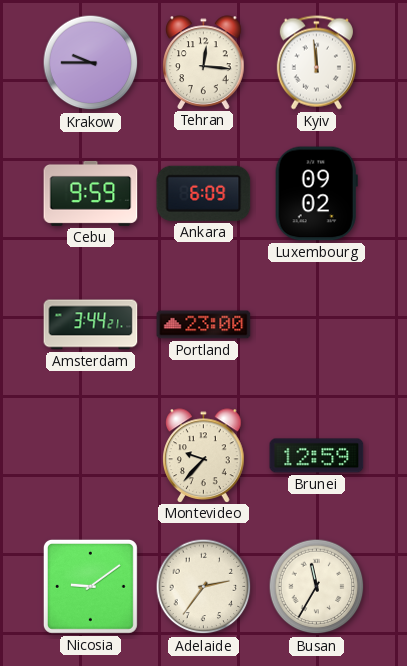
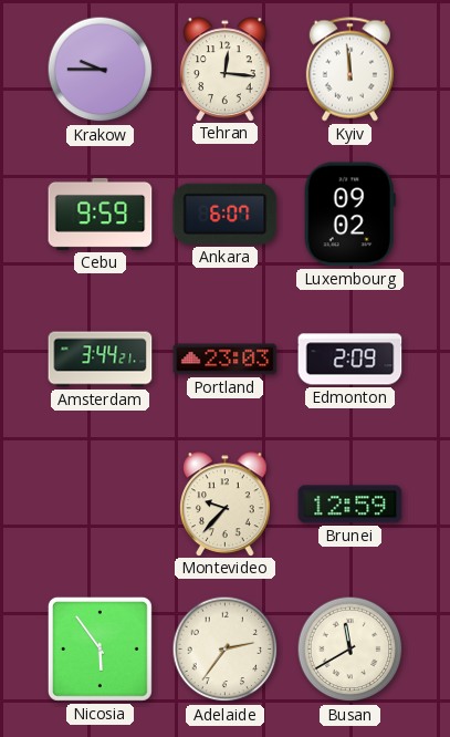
Ankara: 6:09 -> 6:07 (226, 214)
Portland: 23:00 -> 23:03 (226, 360)
Edmonton: none -> 2:09 (350, 360)
Nicosia: 9:09 -> 5:54 (100, 648)
Busan: 11:35 -> 11:40 (350, 650)
